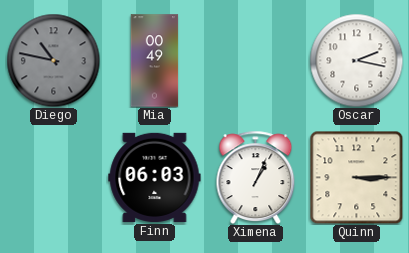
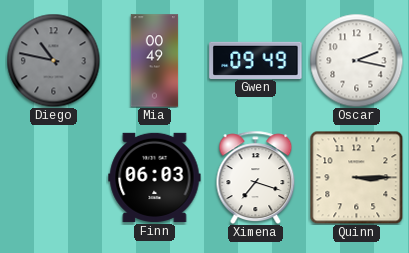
Gwen: none -> 09:49 (256, 60)
Ximena: 1:04 -> 7:18 (256, 177)
